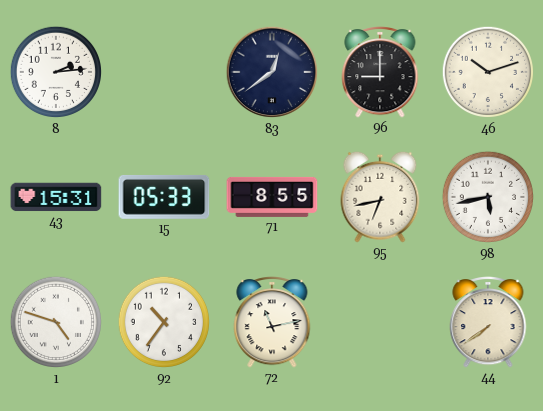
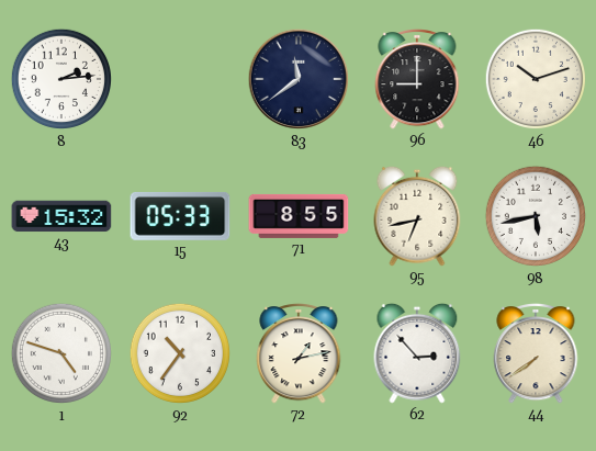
83: 12:39 -> 11:39 (299, 79)
43: 15:31 -> 15:32 (61, 216)
72: 11:13 -> 1:13 (299, 354)
62: none -> 2:53 (417, 353)
